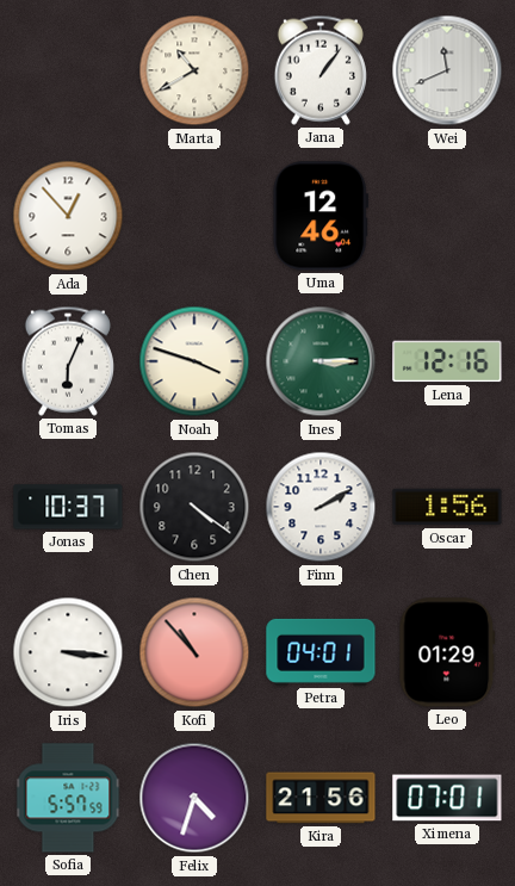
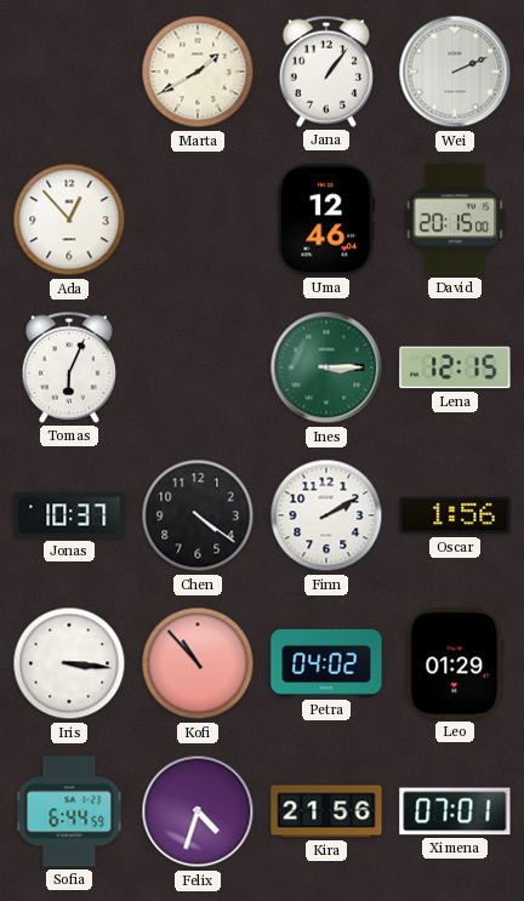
Marta: 10:40 -> 1:40 (198, 72)
Wei: 11:41 -> 2:11 (455, 72)
David: none -> 20:15 (455, 219)
Noah: 3:48 -> none (194, 361)
Lena: 12:16 -> 12:15 (455, 367)
Petra: 04:01 -> 04:02 (326, 663)
Sofia: 5:57 -> 6:44 (69, 811)
